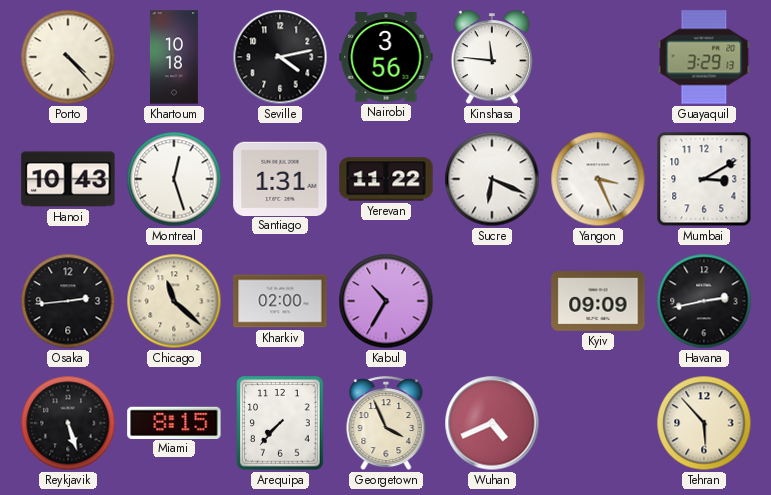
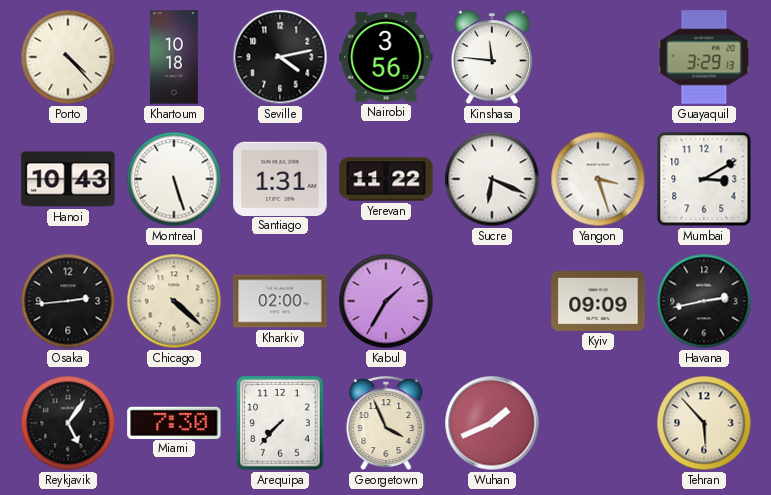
Montreal: 12:27 -> 5:27 (174, 179)
Yangon: 3:26 -> 3:27 (598, 179)
Chicago: 11:22 -> 4:22 (174, 301)
Kabul: 10:35 -> 1:35 (386, 301)
Reykjavik: 5:27 -> 5:06 (68, 423)
Miami: 8:15 -> 7:30 (174, 422)
Wuhan: 4:41 -> 1:41 (492, 423)
